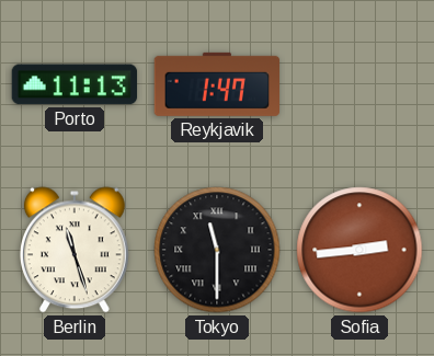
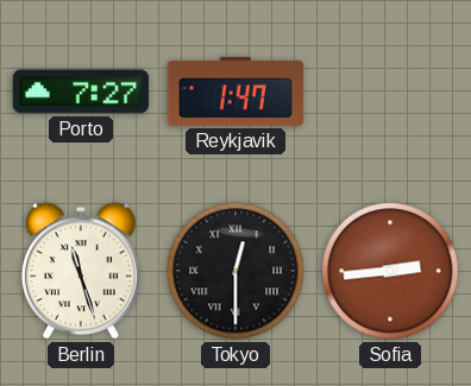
Porto: 11:13 -> 7:27 (81, 91)
Tokyo: 11:30 -> 12:30 (235, 271)
